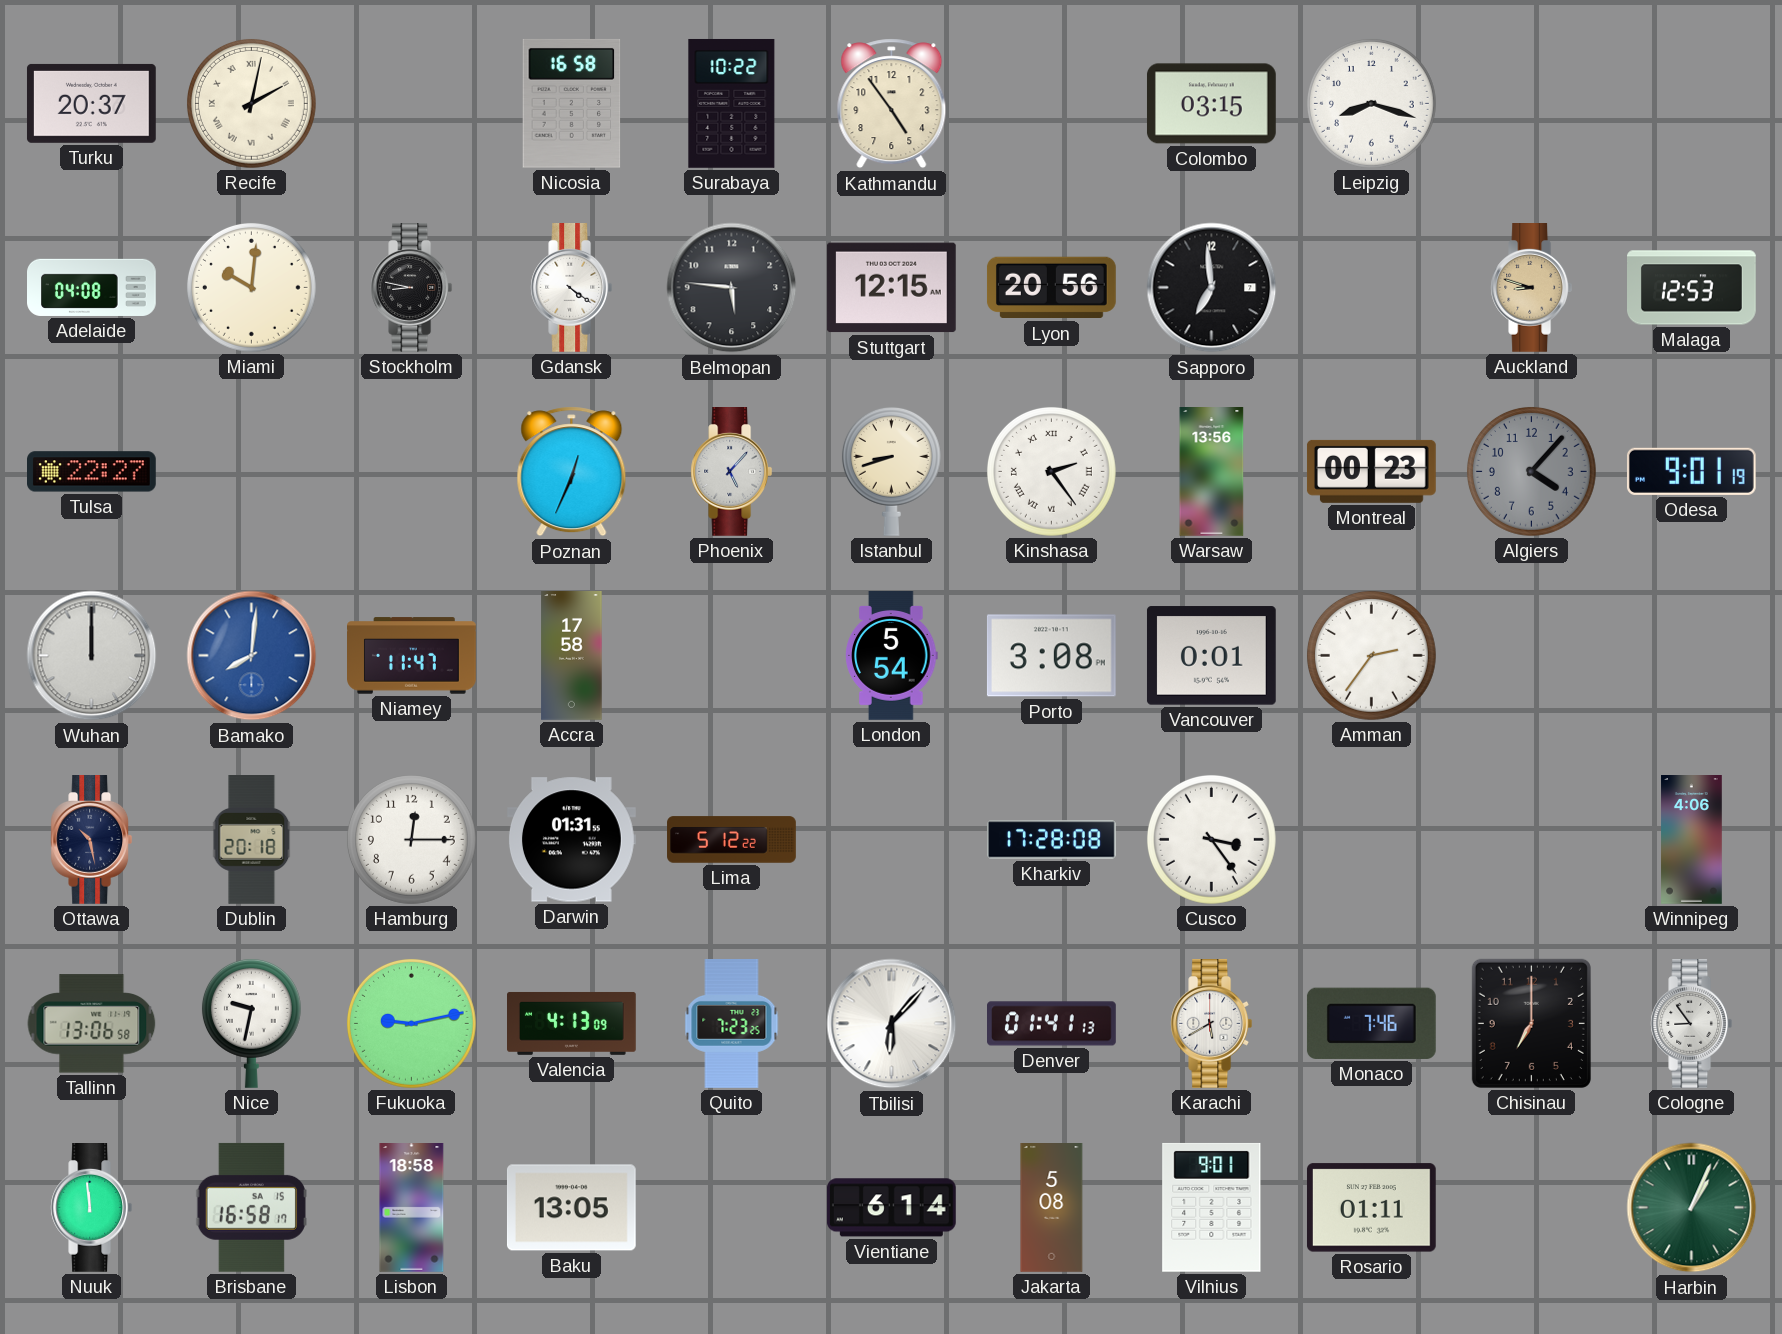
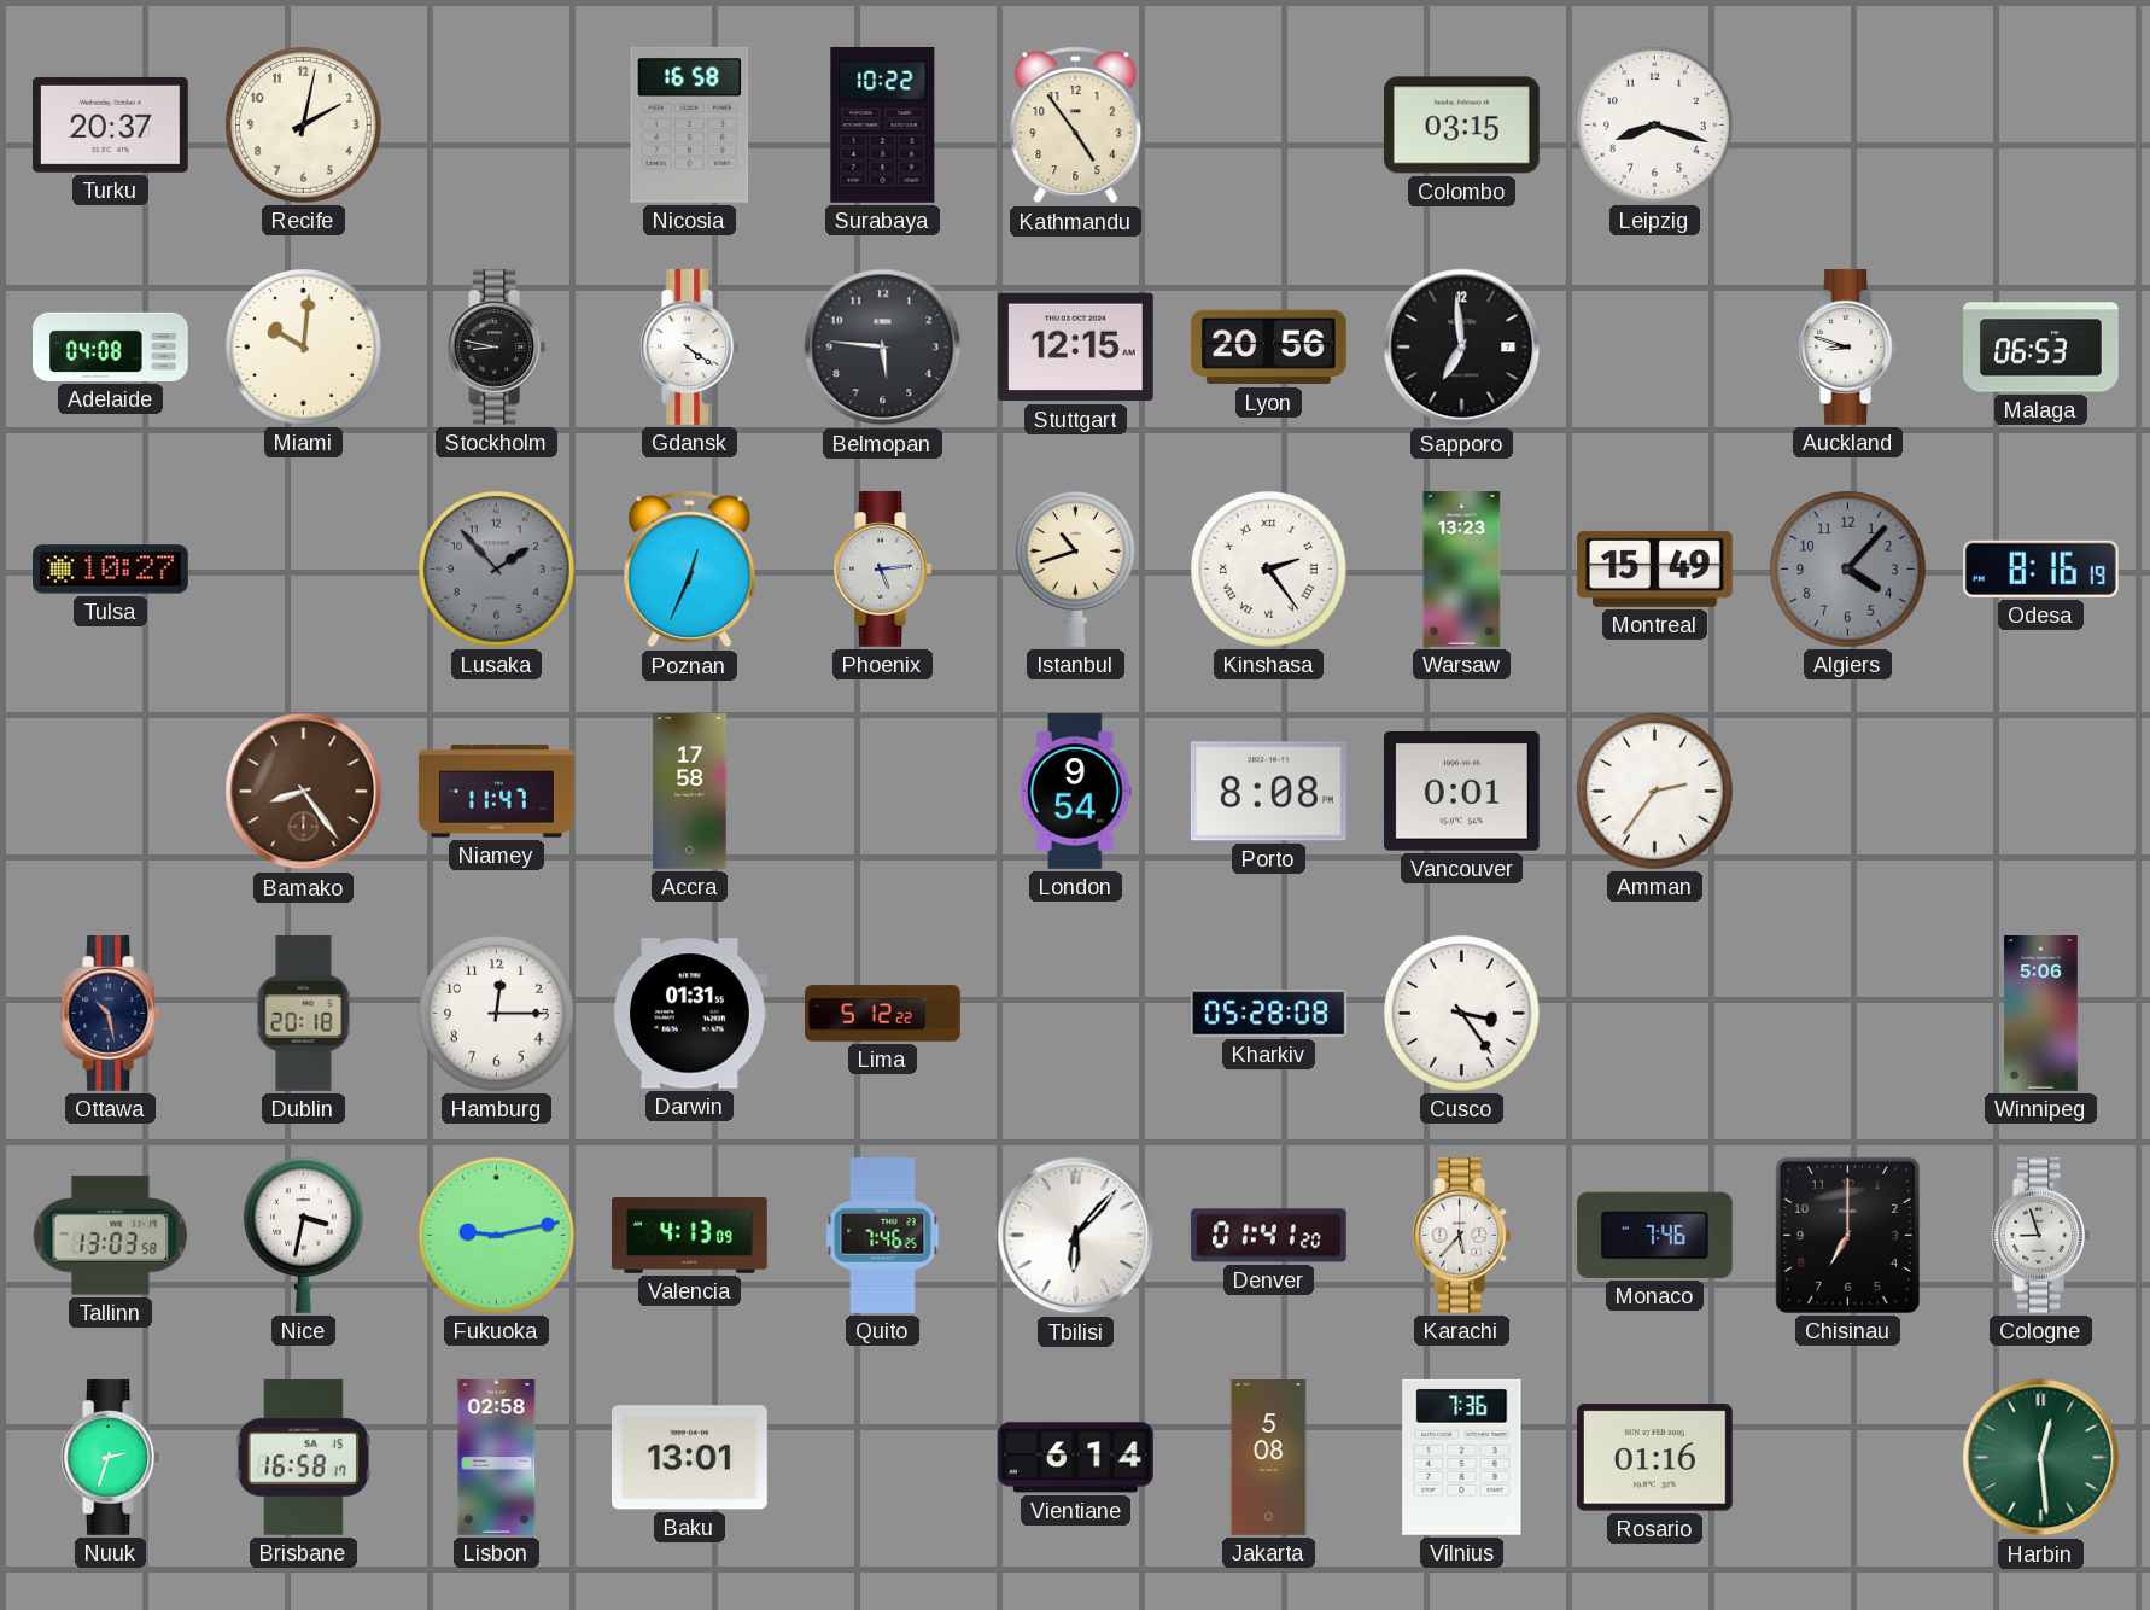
Recife numerals: Roman -> Arabic (303, 124)
Auckland dial: champagne -> white (1848, 348)
Malaga: 12:53 -> 06:53 (2041, 348)
Tulsa: 22:27 -> 10:27 (111, 570)
Lusaka: none -> 1:53 (496, 568)
Phoenix: 5:07 -> 5:14 (883, 570)
Istanbul: 8:42 -> 10:42 (1075, 568)
Warsaw: 13:56 -> 13:23 (1462, 570)
Montreal: 00:23 -> 15:49 (1654, 568)
Odesa: 9:01 -> 8:16 (2040, 568)
Wuhan: 12:00 -> none (92, 656)
Bamako: 8:01 -> 8:24 (304, 792)
Bamako dial: blue -> brown (304, 792)
London: 5:54 -> 9:54 (1076, 792)
Porto: 3:08 -> 8:08 (1268, 792)
Kharkiv: 17:28 -> 05:28 (1269, 1014)
Winnipeg: 4:06 -> 5:06 (2041, 1014)
Tallinn: 13:06 -> 13:03 (111, 1236)
Nice: 9:32 -> 3:32 (303, 1235)
Quito: 7:23 -> 7:46 (883, 1236)
Denver: 01:41:13 -> 01:41:20 (1269, 1236)
Karachi: 5:40 -> 5:37 (1462, 1236)
Cologne: 8:54 -> 8:57 (2041, 1236)
Nuuk: 11:59 -> 2:33 (111, 1458)
Lisbon: 18:58 -> 02:58 (497, 1458)
Baku: 13:05 -> 13:01 (689, 1458)
Vilnius: 9:01 -> 7:36 (1462, 1457)
Rosario: 01:11 -> 01:16 (1654, 1458)
Harbin: 1:04 -> 12:29 (2041, 1458)
